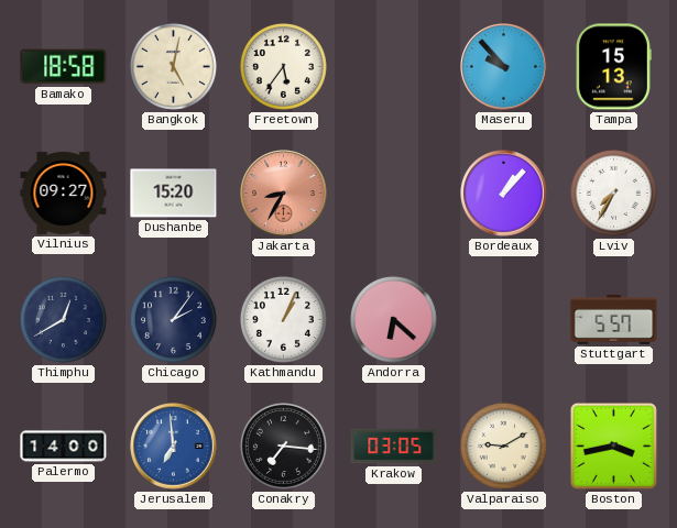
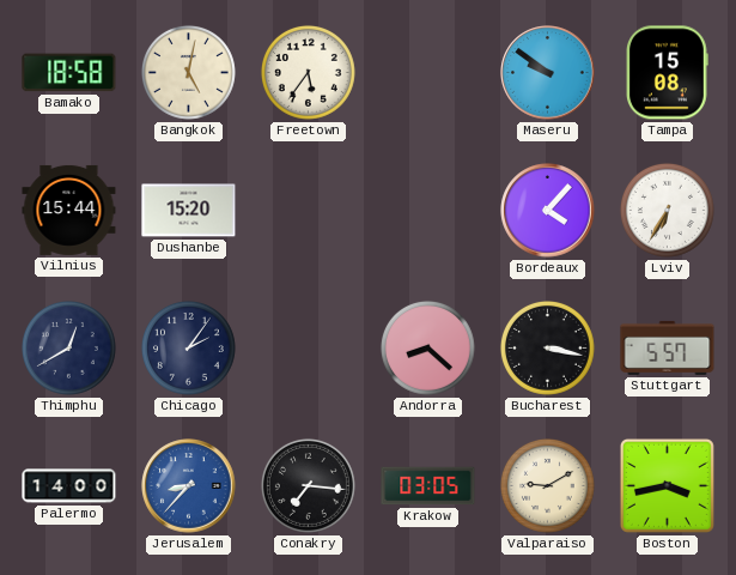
Maseru: 9:53 -> 9:51 (548, 73)
Tampa: 15:13 -> 15:08 (668, 73)
Vilnius: 09:27 -> 15:44 (69, 210)
Jakarta: 8:35 -> none (284, 194)
Bordeaux: 1:07 -> 4:07 (548, 211)
Lviv: 7:35 -> 6:35 (667, 210)
Kathmandu: 1:04 -> none (283, 319)
Andorra: 6:22 -> 8:22 (427, 347)
Bucharest: none -> 3:17 (547, 347)
Jerusalem: 6:59 -> 8:37 (189, 486)
